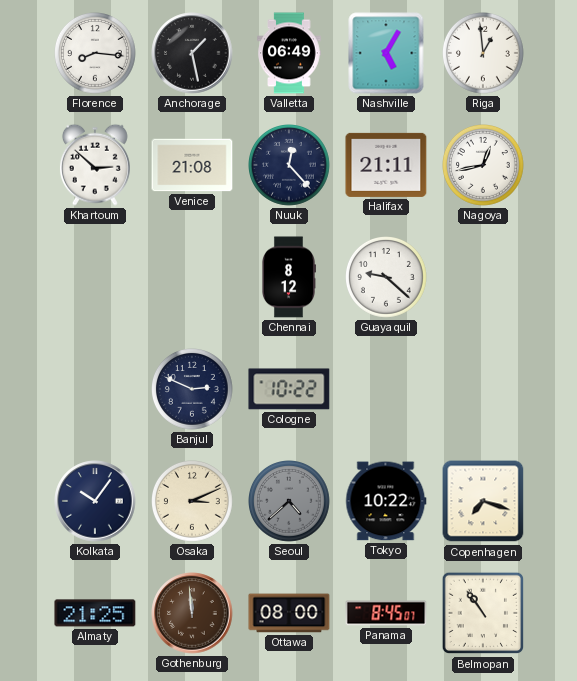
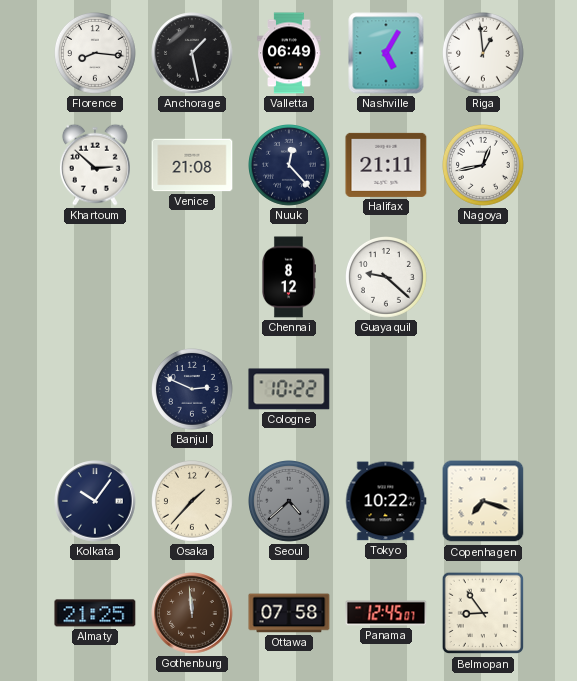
Osaka: 3:11 -> 1:37 (193, 502)
Ottawa: 08:00 -> 07:58 (289, 613)
Panama: 8:45 -> 12:45 (386, 613)
Belmopan: 10:54 -> 8:54 (483, 613)
